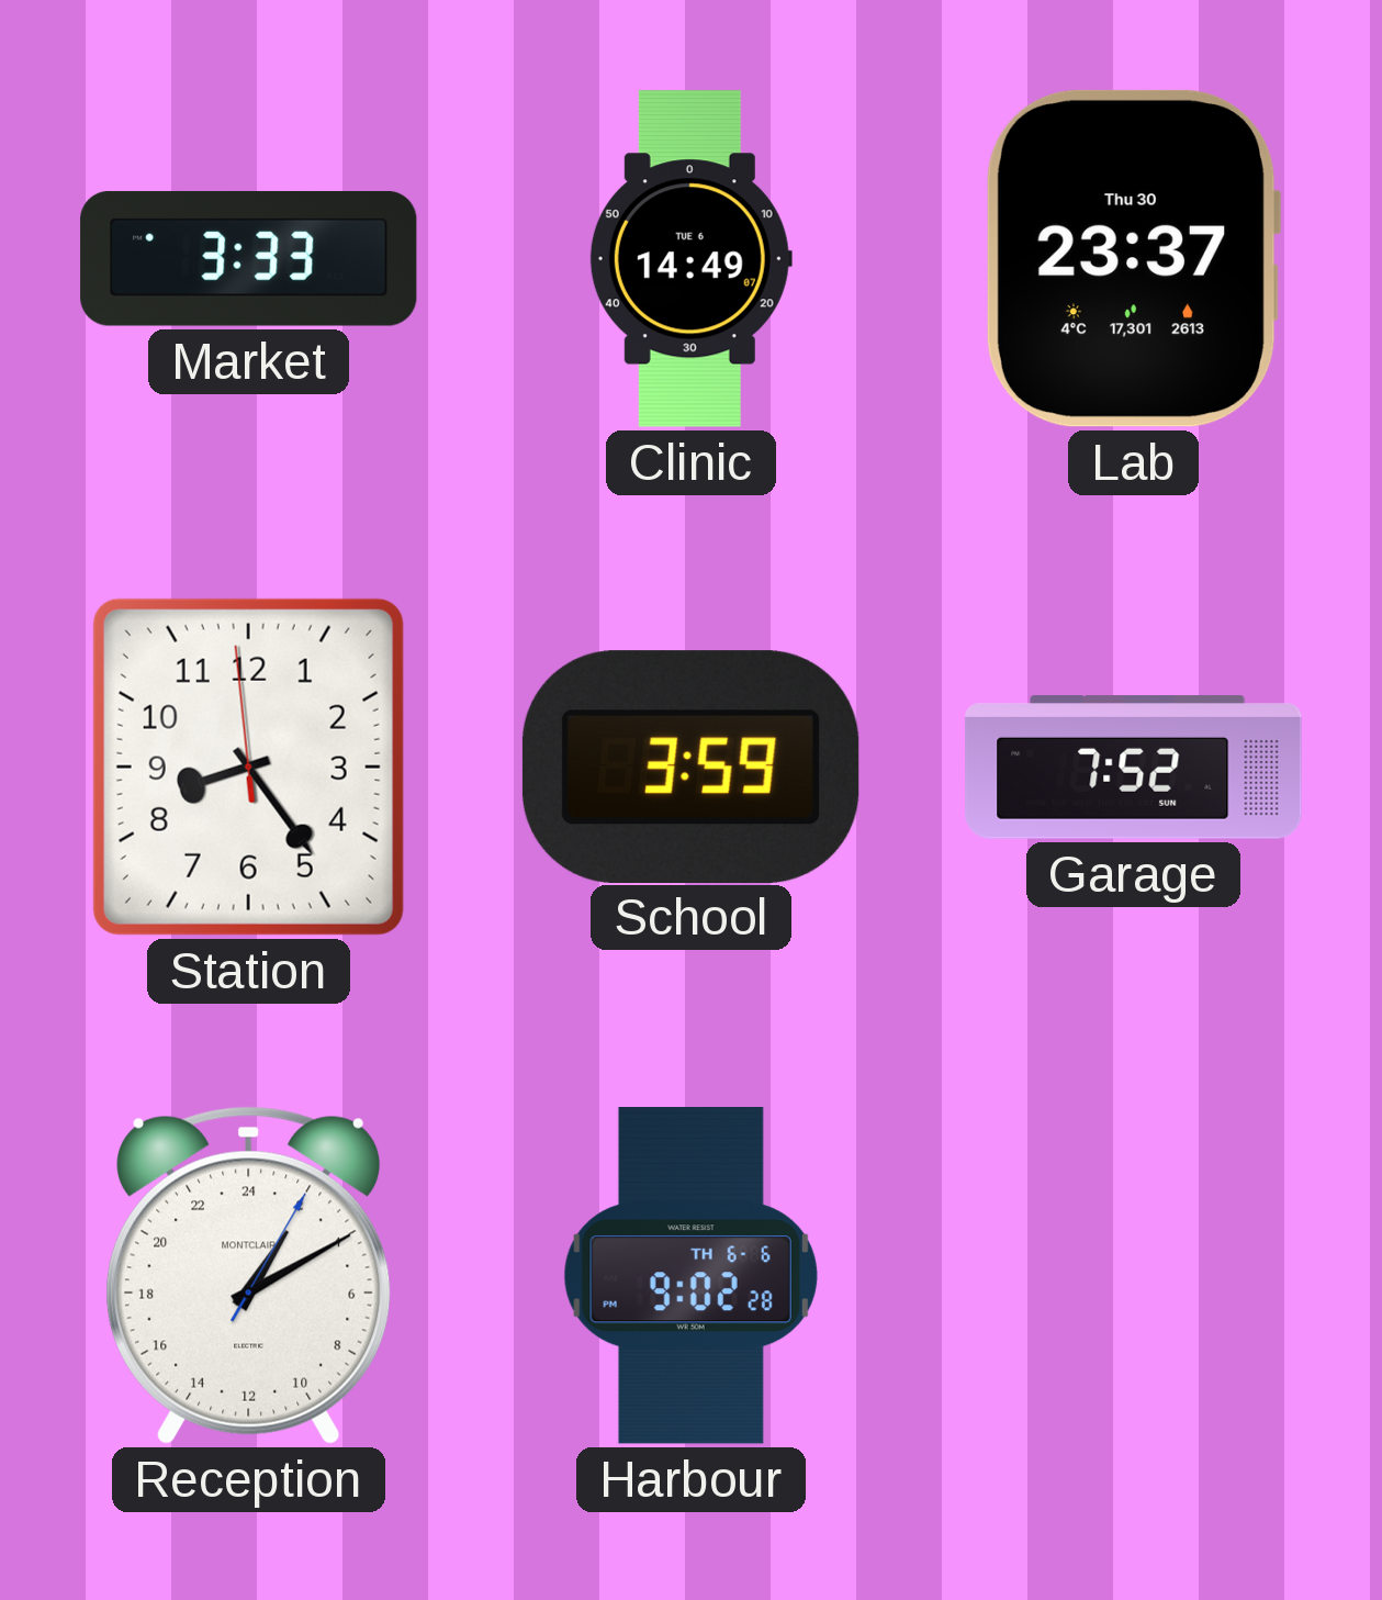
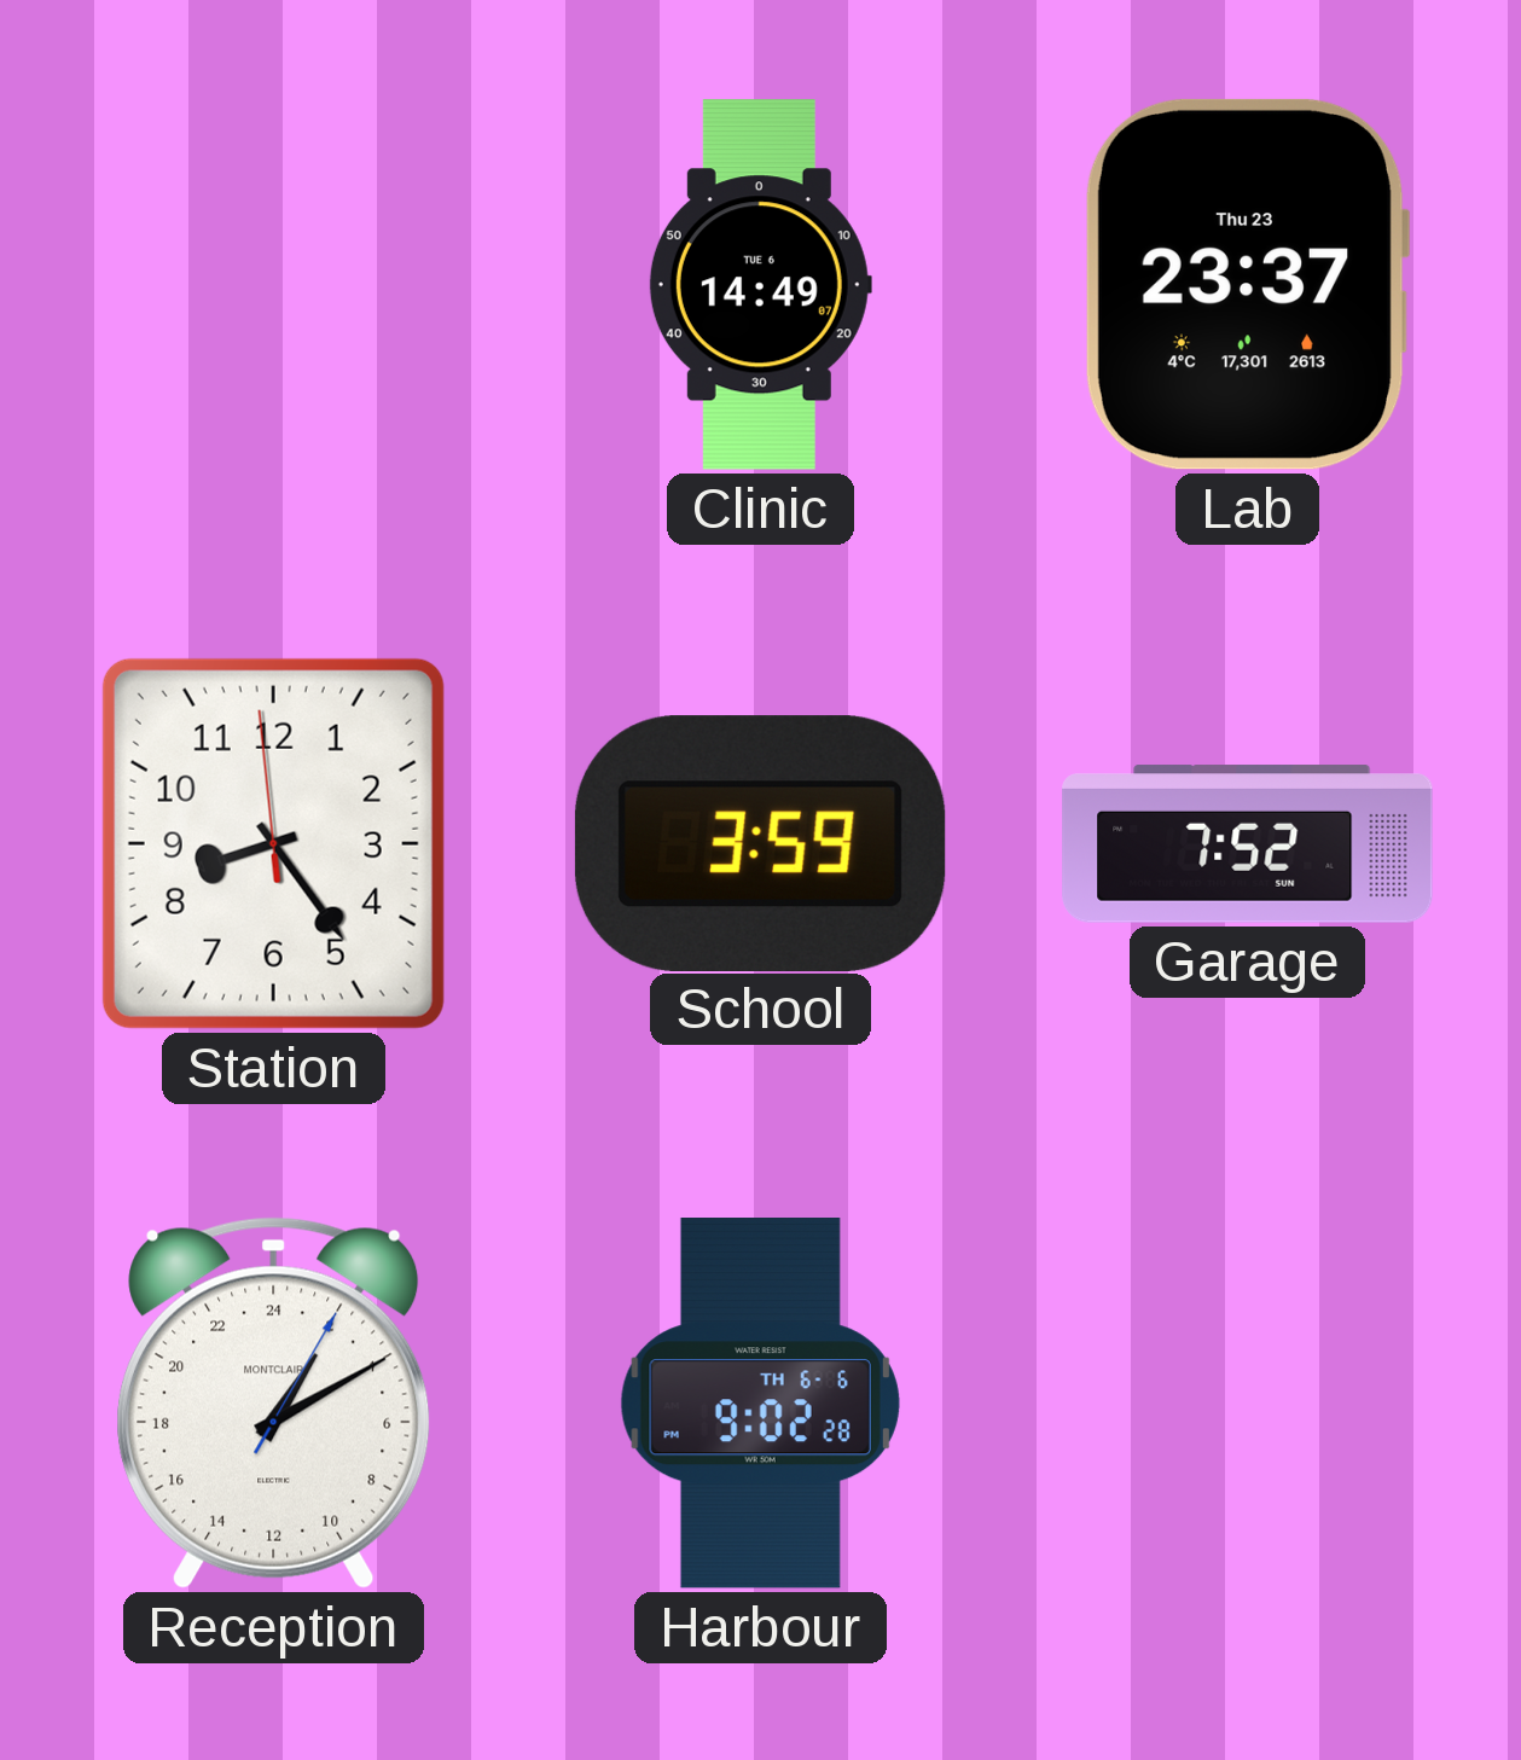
Market: 3:33 -> none (249, 258)
Lab date: Thu 30 -> Thu 23 (1247, 284)
